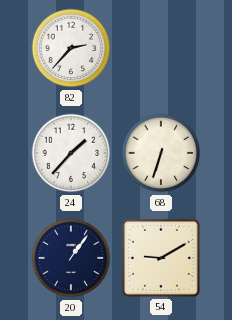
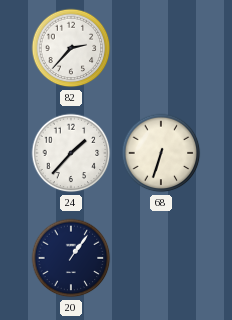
54: 9:10 -> none (161, 258)
